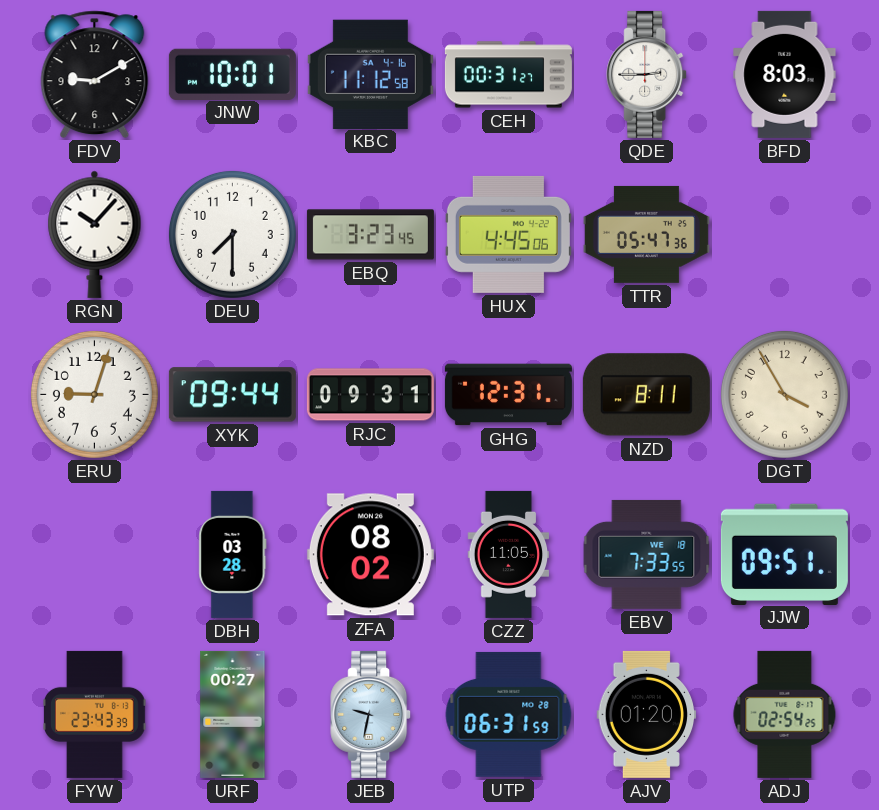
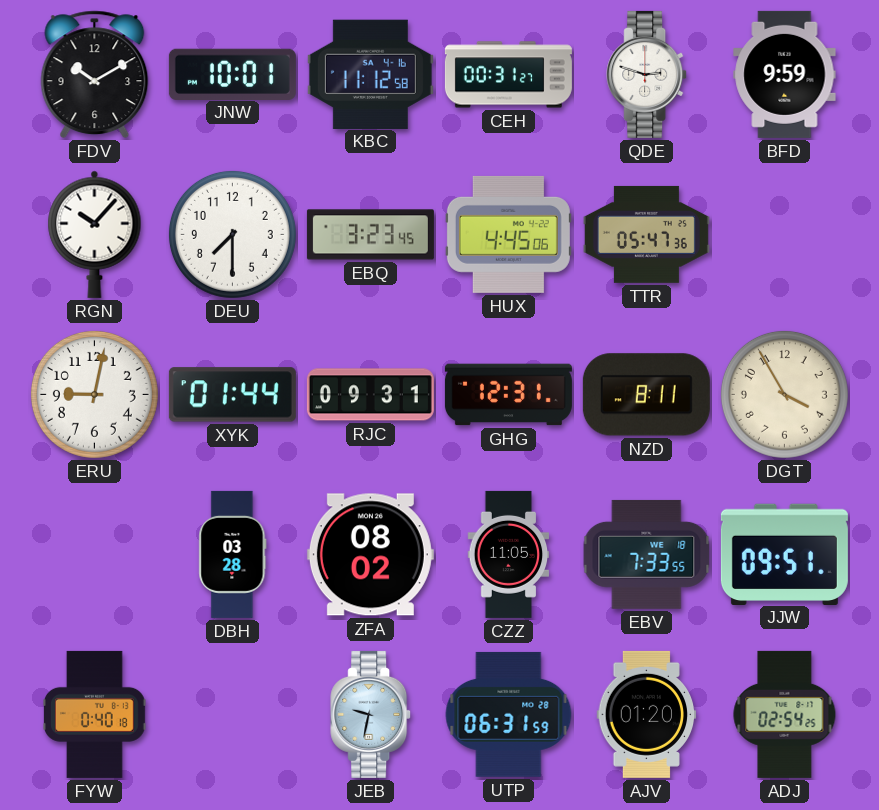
FDV: 9:10 -> 10:10 (95, 75)
QDE: 2:45 -> 2:48 (647, 74)
BFD: 8:03 -> 9:59 (785, 74)
ERU: 9:03 -> 9:02 (94, 394)
XYK: 09:44 -> 01:44 (232, 395)
FYW: 23:43 -> 0:40 (95, 714)
URF: 00:27 -> none (233, 714)
